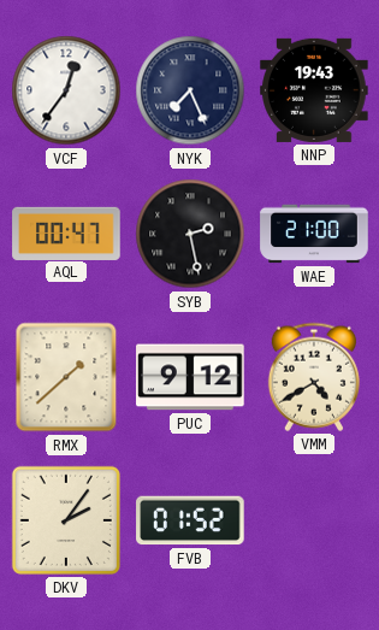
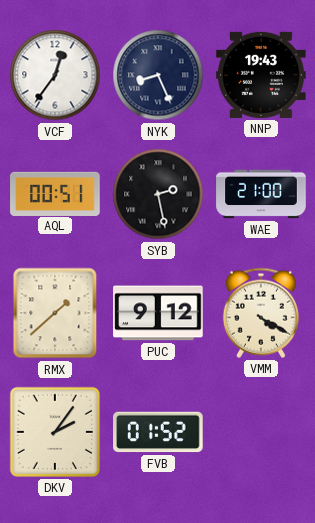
NYK: 7:26 -> 8:26 (158, 75)
AQL: 00:47 -> 00:51 (55, 193)
VMM: 4:40 -> 4:20 (261, 313)
